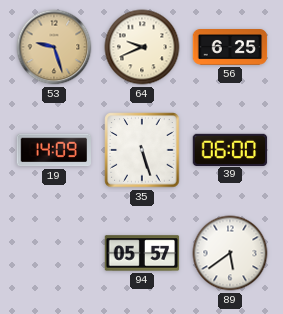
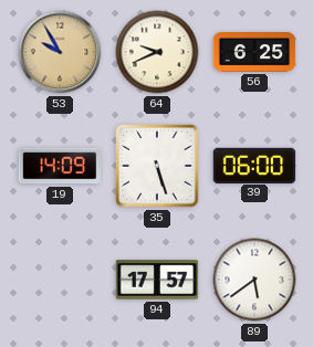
53: 9:27 -> 9:55 (60, 52)
94: 05:57 -> 17:57 (157, 280)
